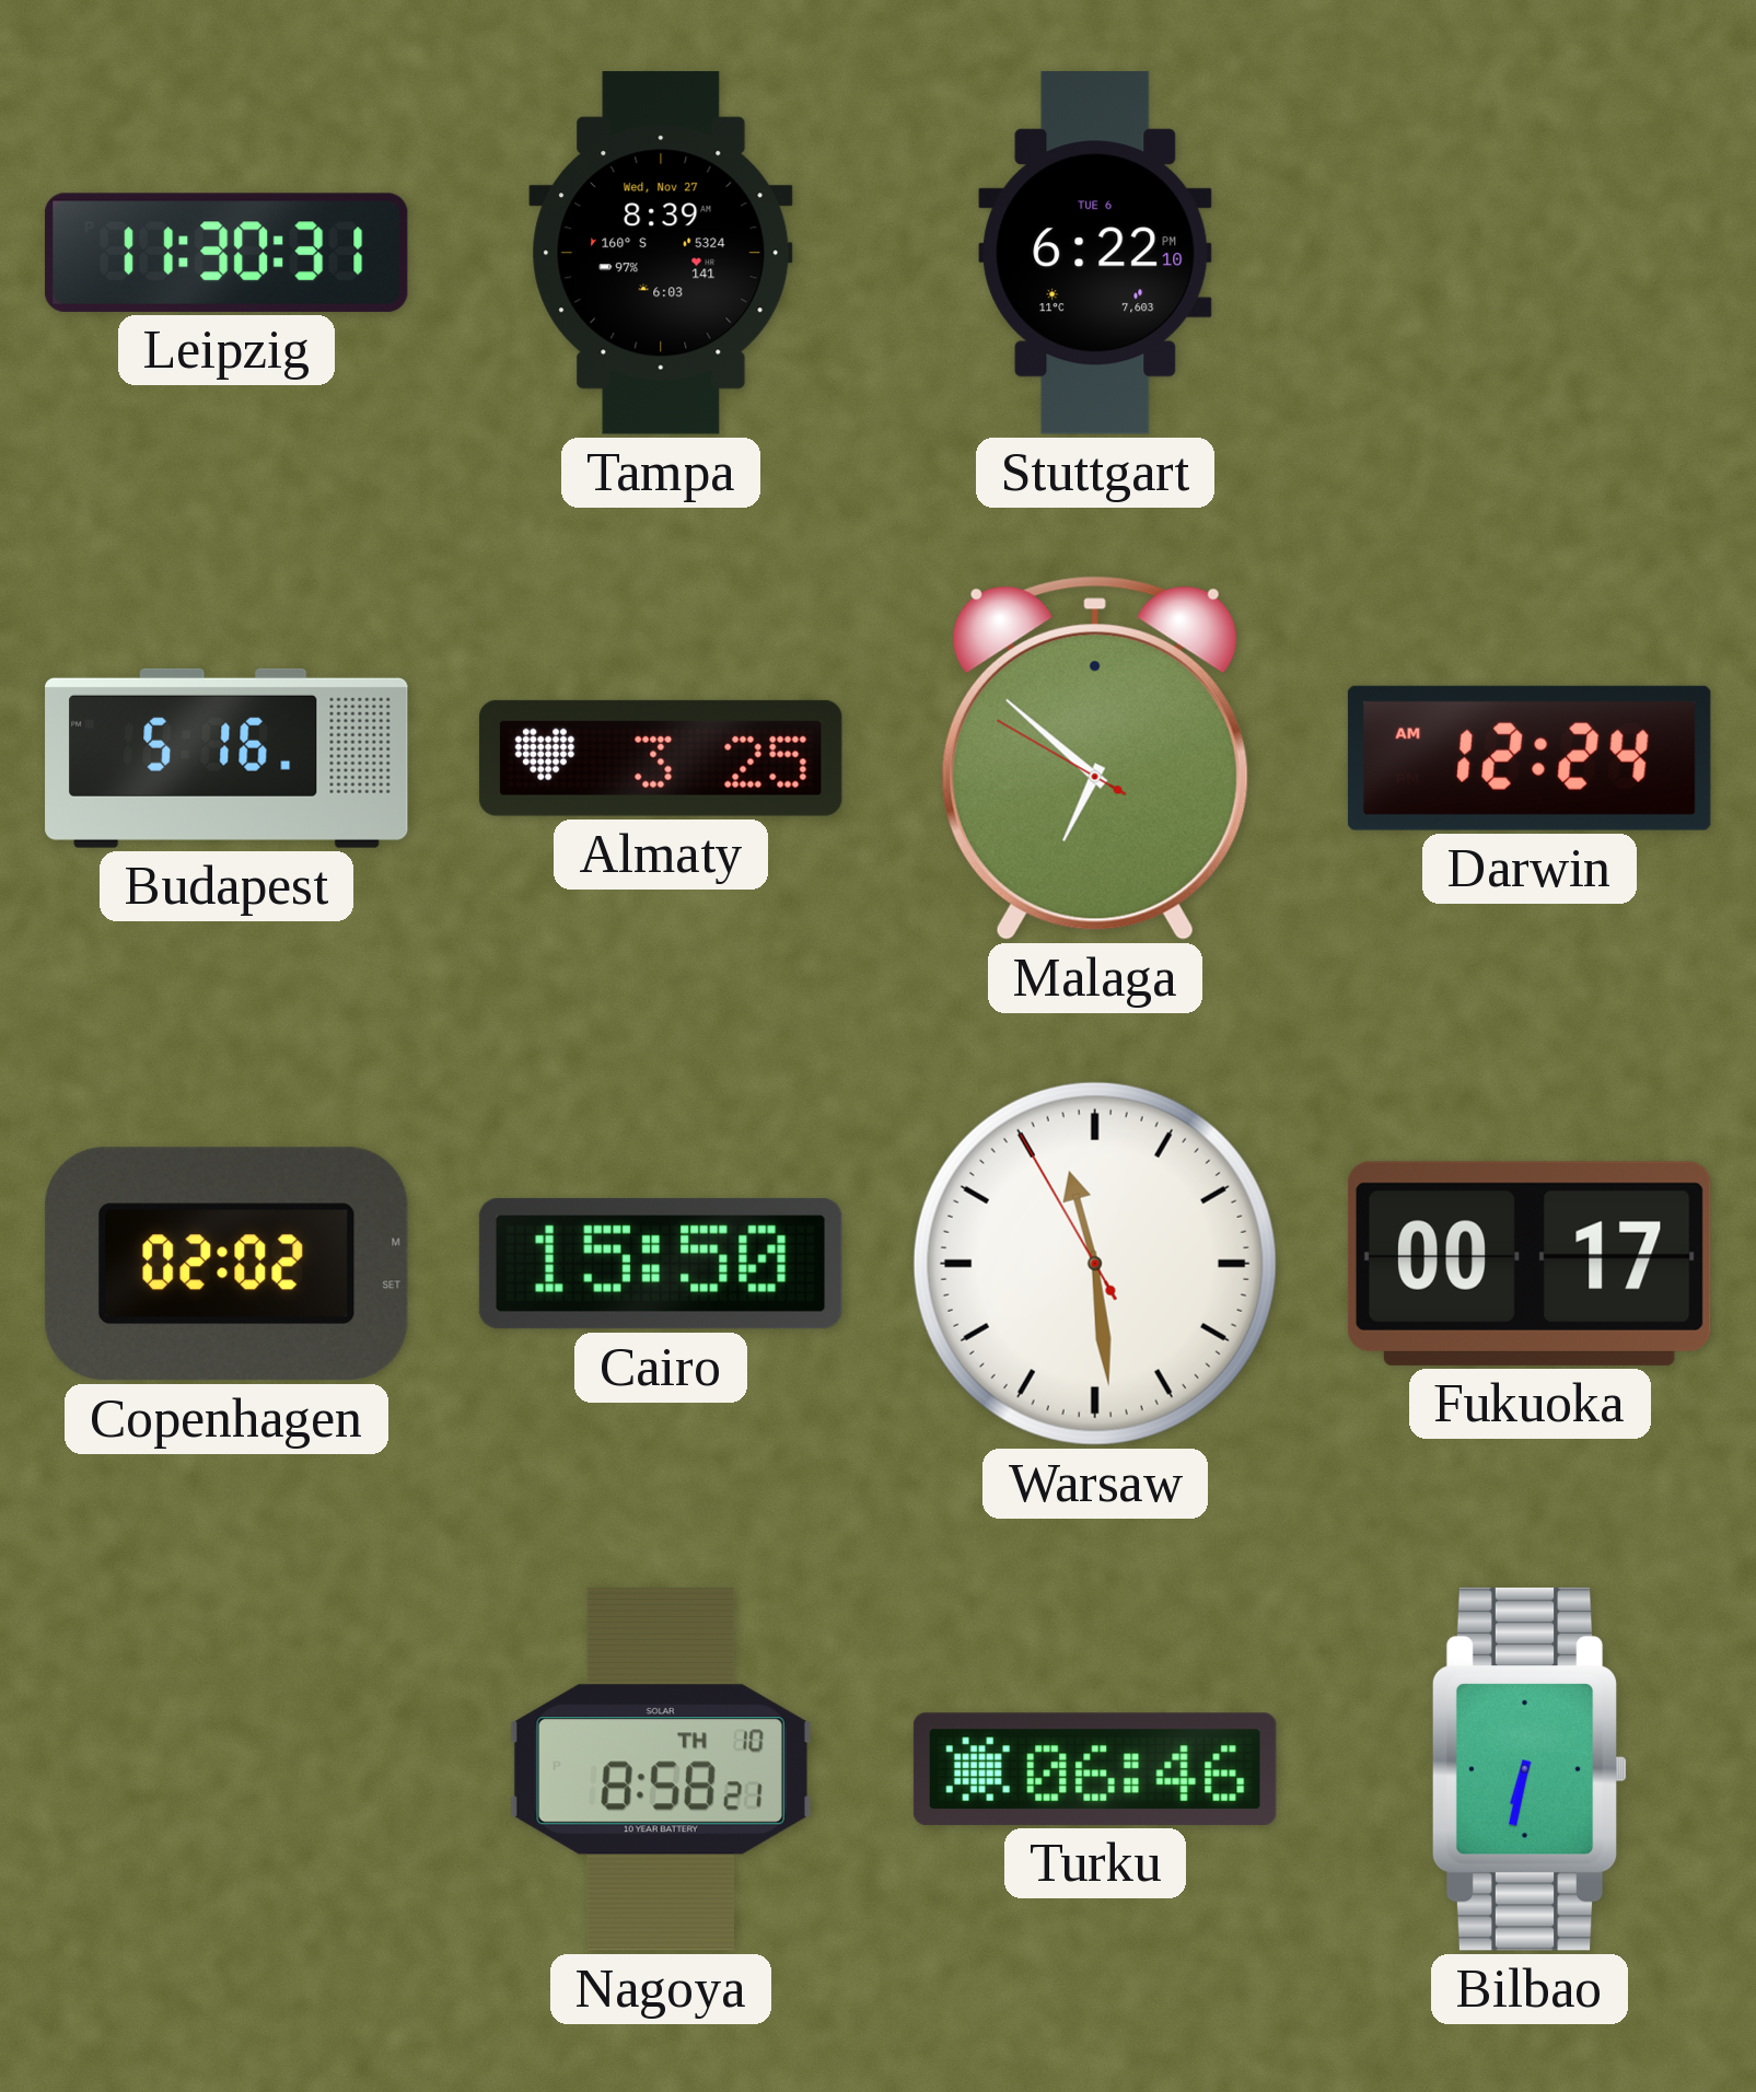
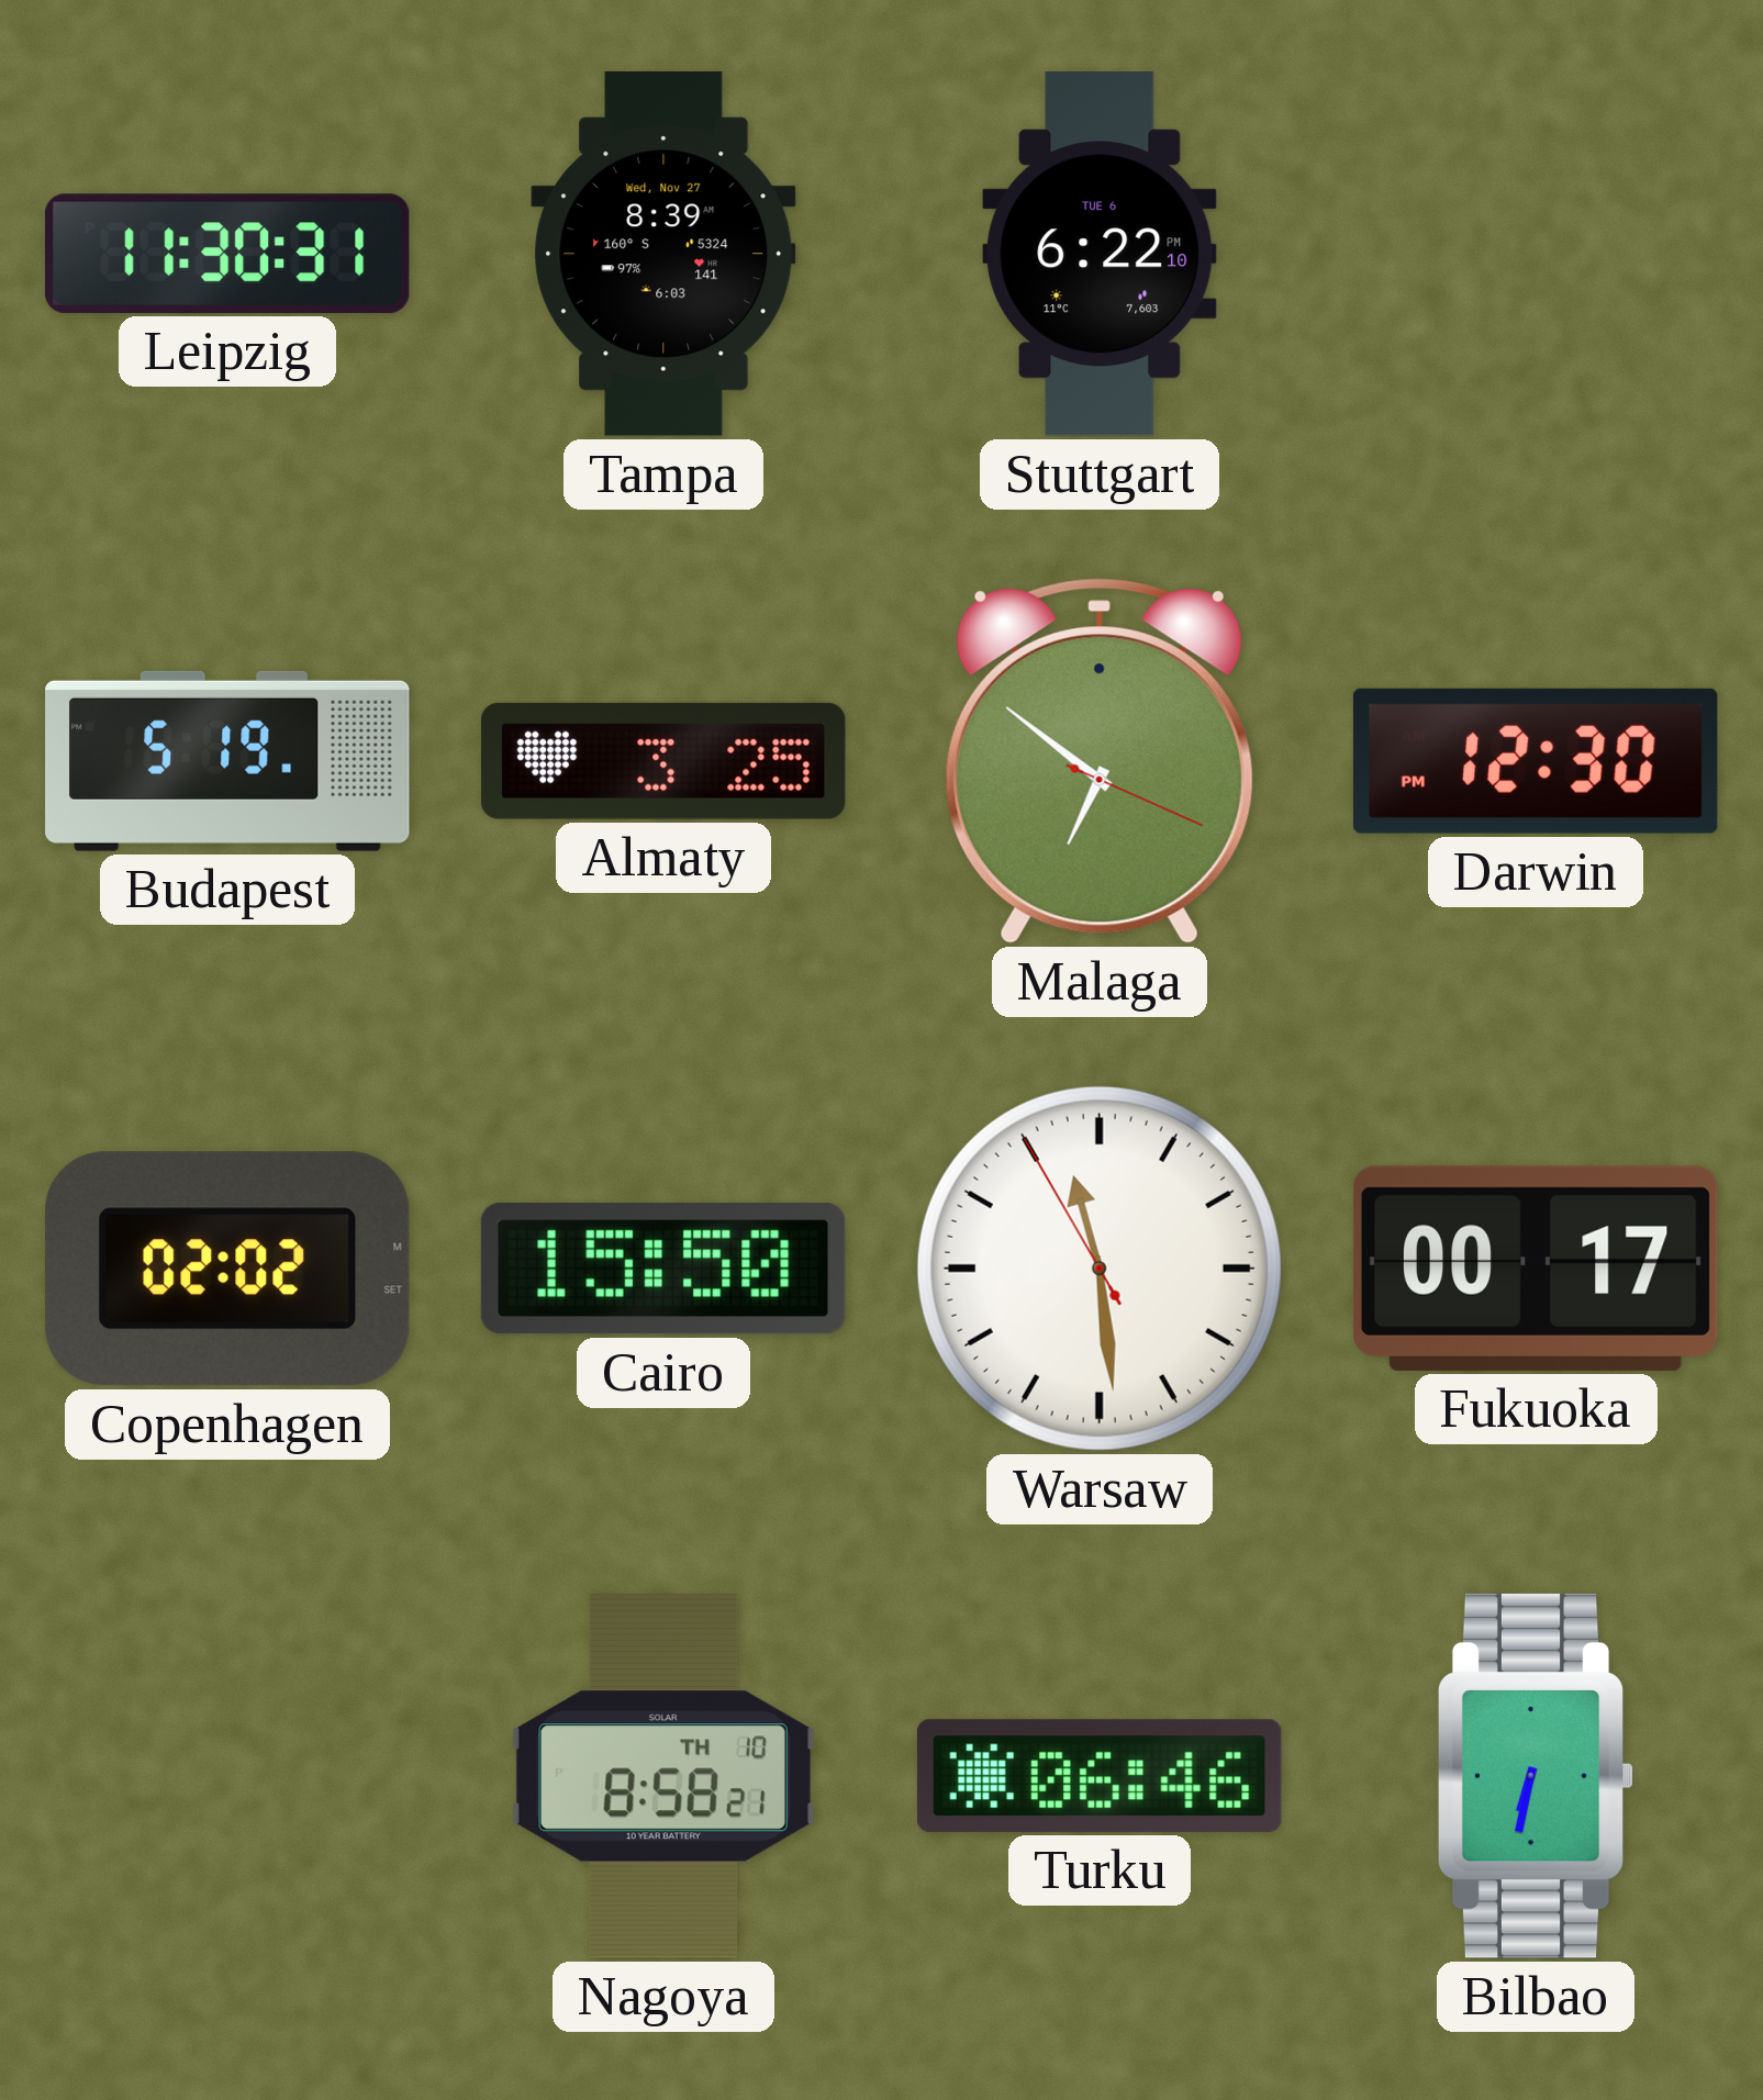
Budapest: 5:16 -> 5:19 (227, 761)
Malaga: 6:51:50 -> 6:51:19 (1100, 761)
Darwin: 12:24 -> 12:30 (1536, 761)
